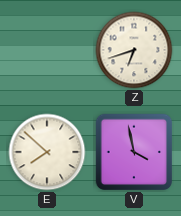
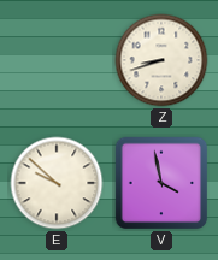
Z: 6:42 -> 8:42 (161, 60)
E: 7:52 -> 9:52 (57, 183)
